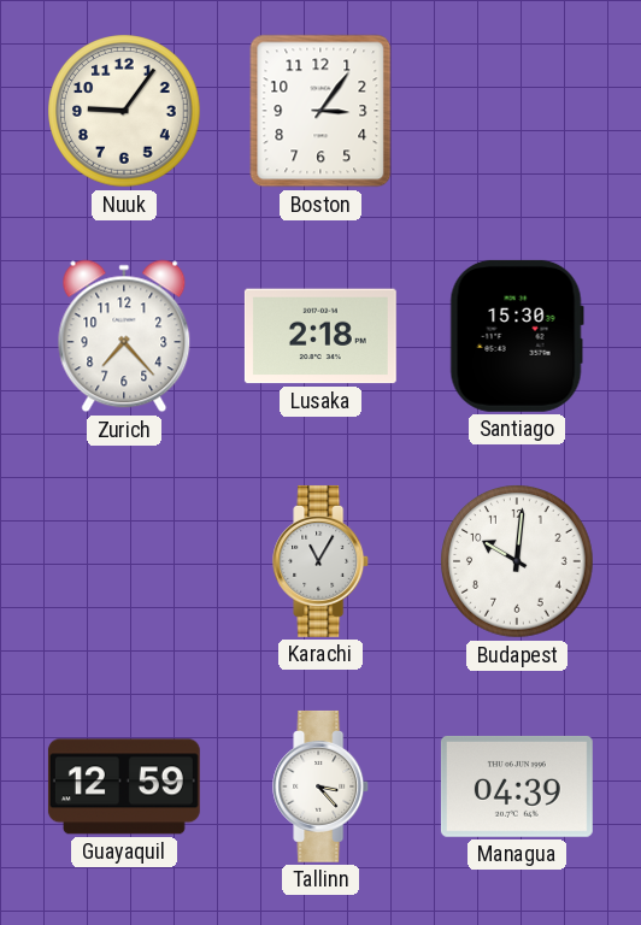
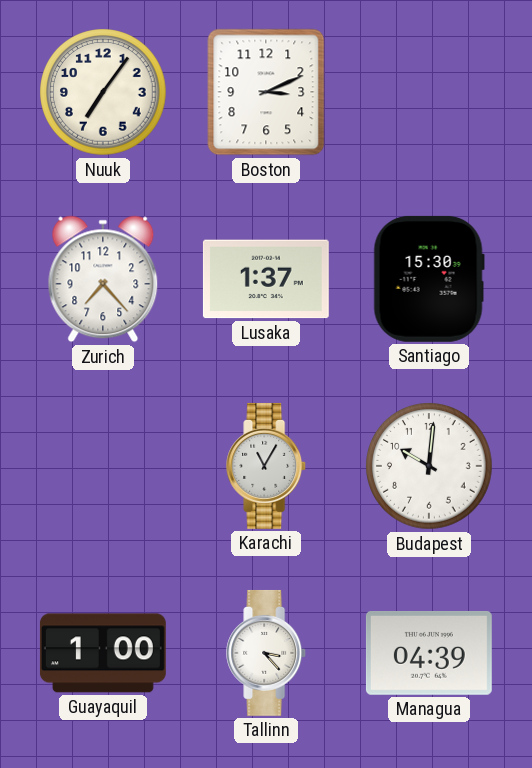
Nuuk: 9:06 -> 7:06 (103, 92)
Boston: 3:06 -> 3:11 (266, 92)
Lusaka: 2:18 -> 1:37 (266, 279)
Guayaquil: 12:59 -> 1:00 (103, 653)
